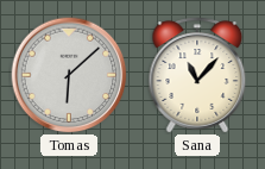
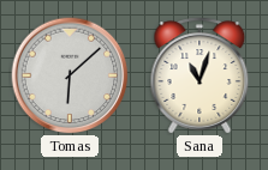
Sana: 11:07 -> 11:03 (199, 75)
